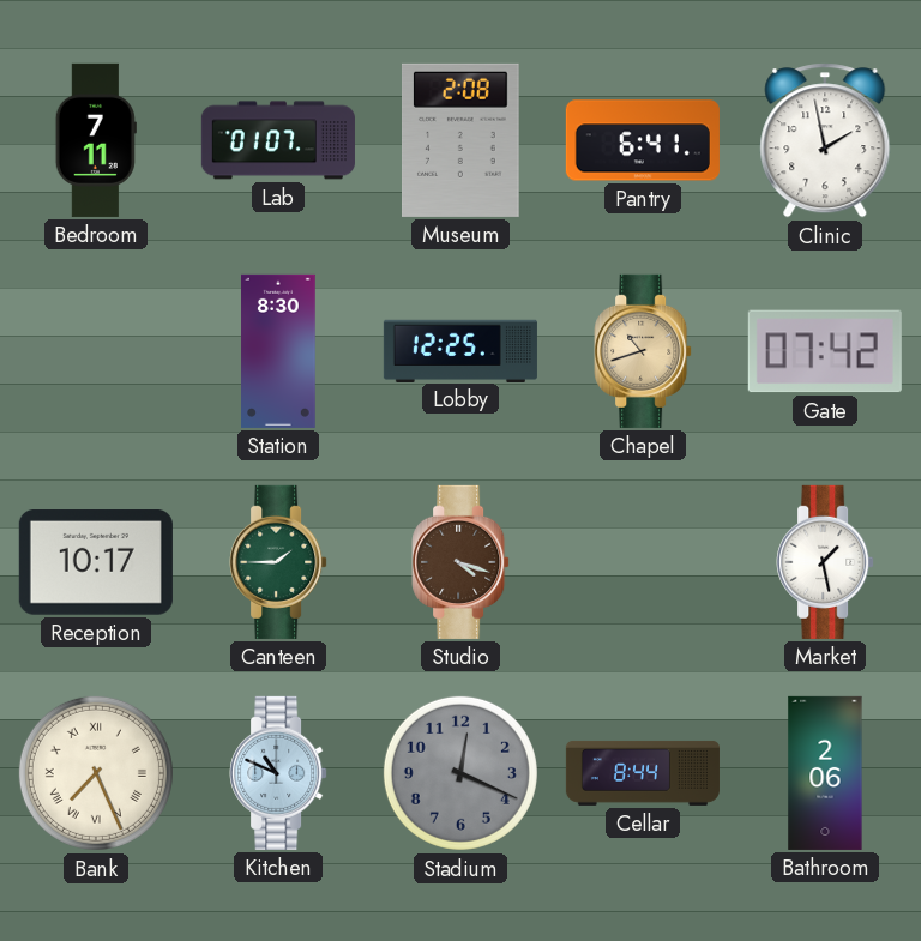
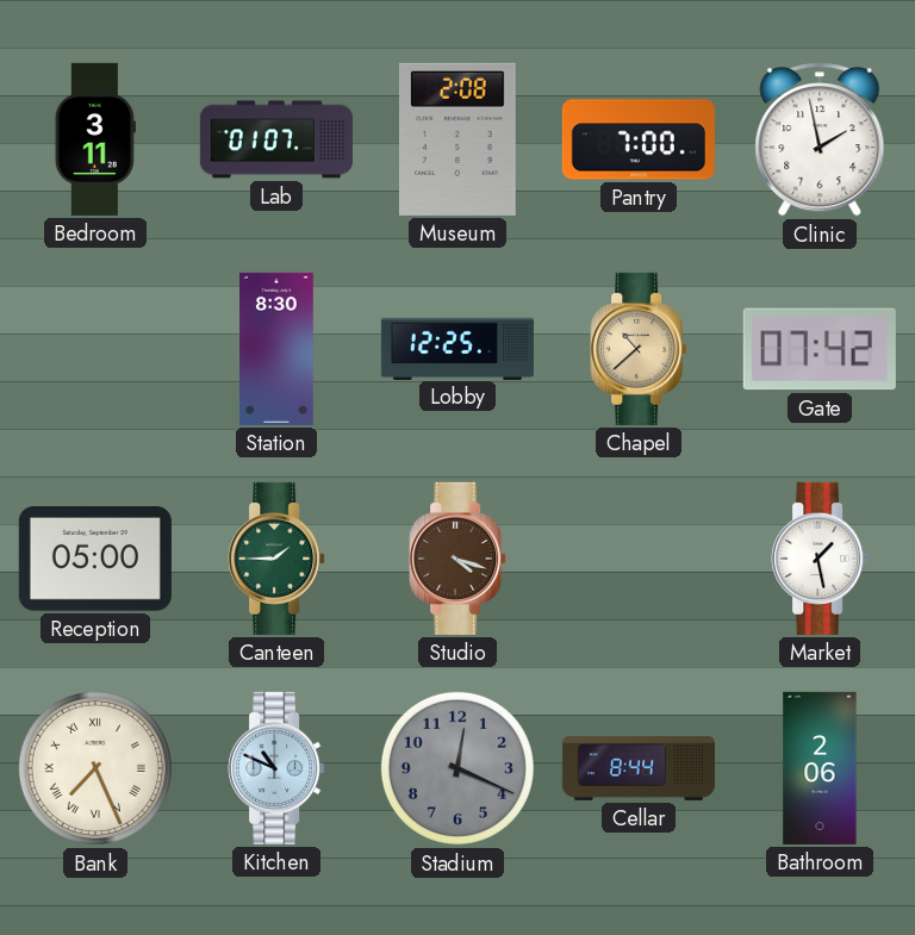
Bedroom: 7:11 -> 3:11 (95, 139)
Pantry: 6:41 -> 7:00 (639, 139)
Chapel: 10:42 -> 10:38 (639, 349)
Reception: 10:17 -> 05:00 (95, 560)
